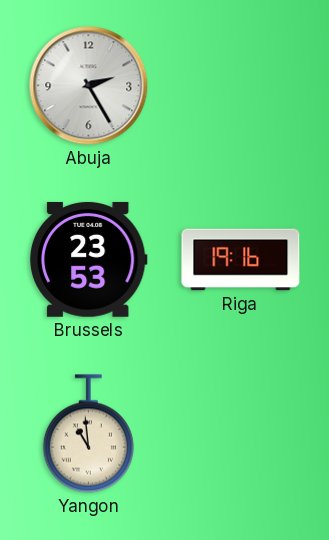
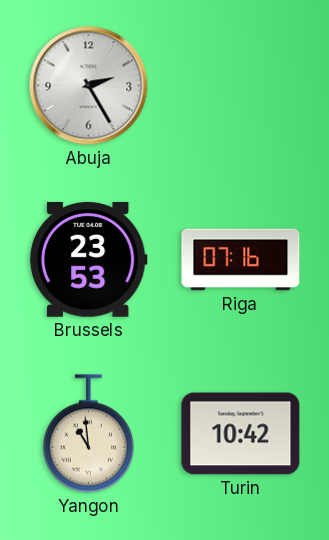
Riga: 19:16 -> 07:16 (241, 260)
Turin: none -> 10:42 (241, 434)
